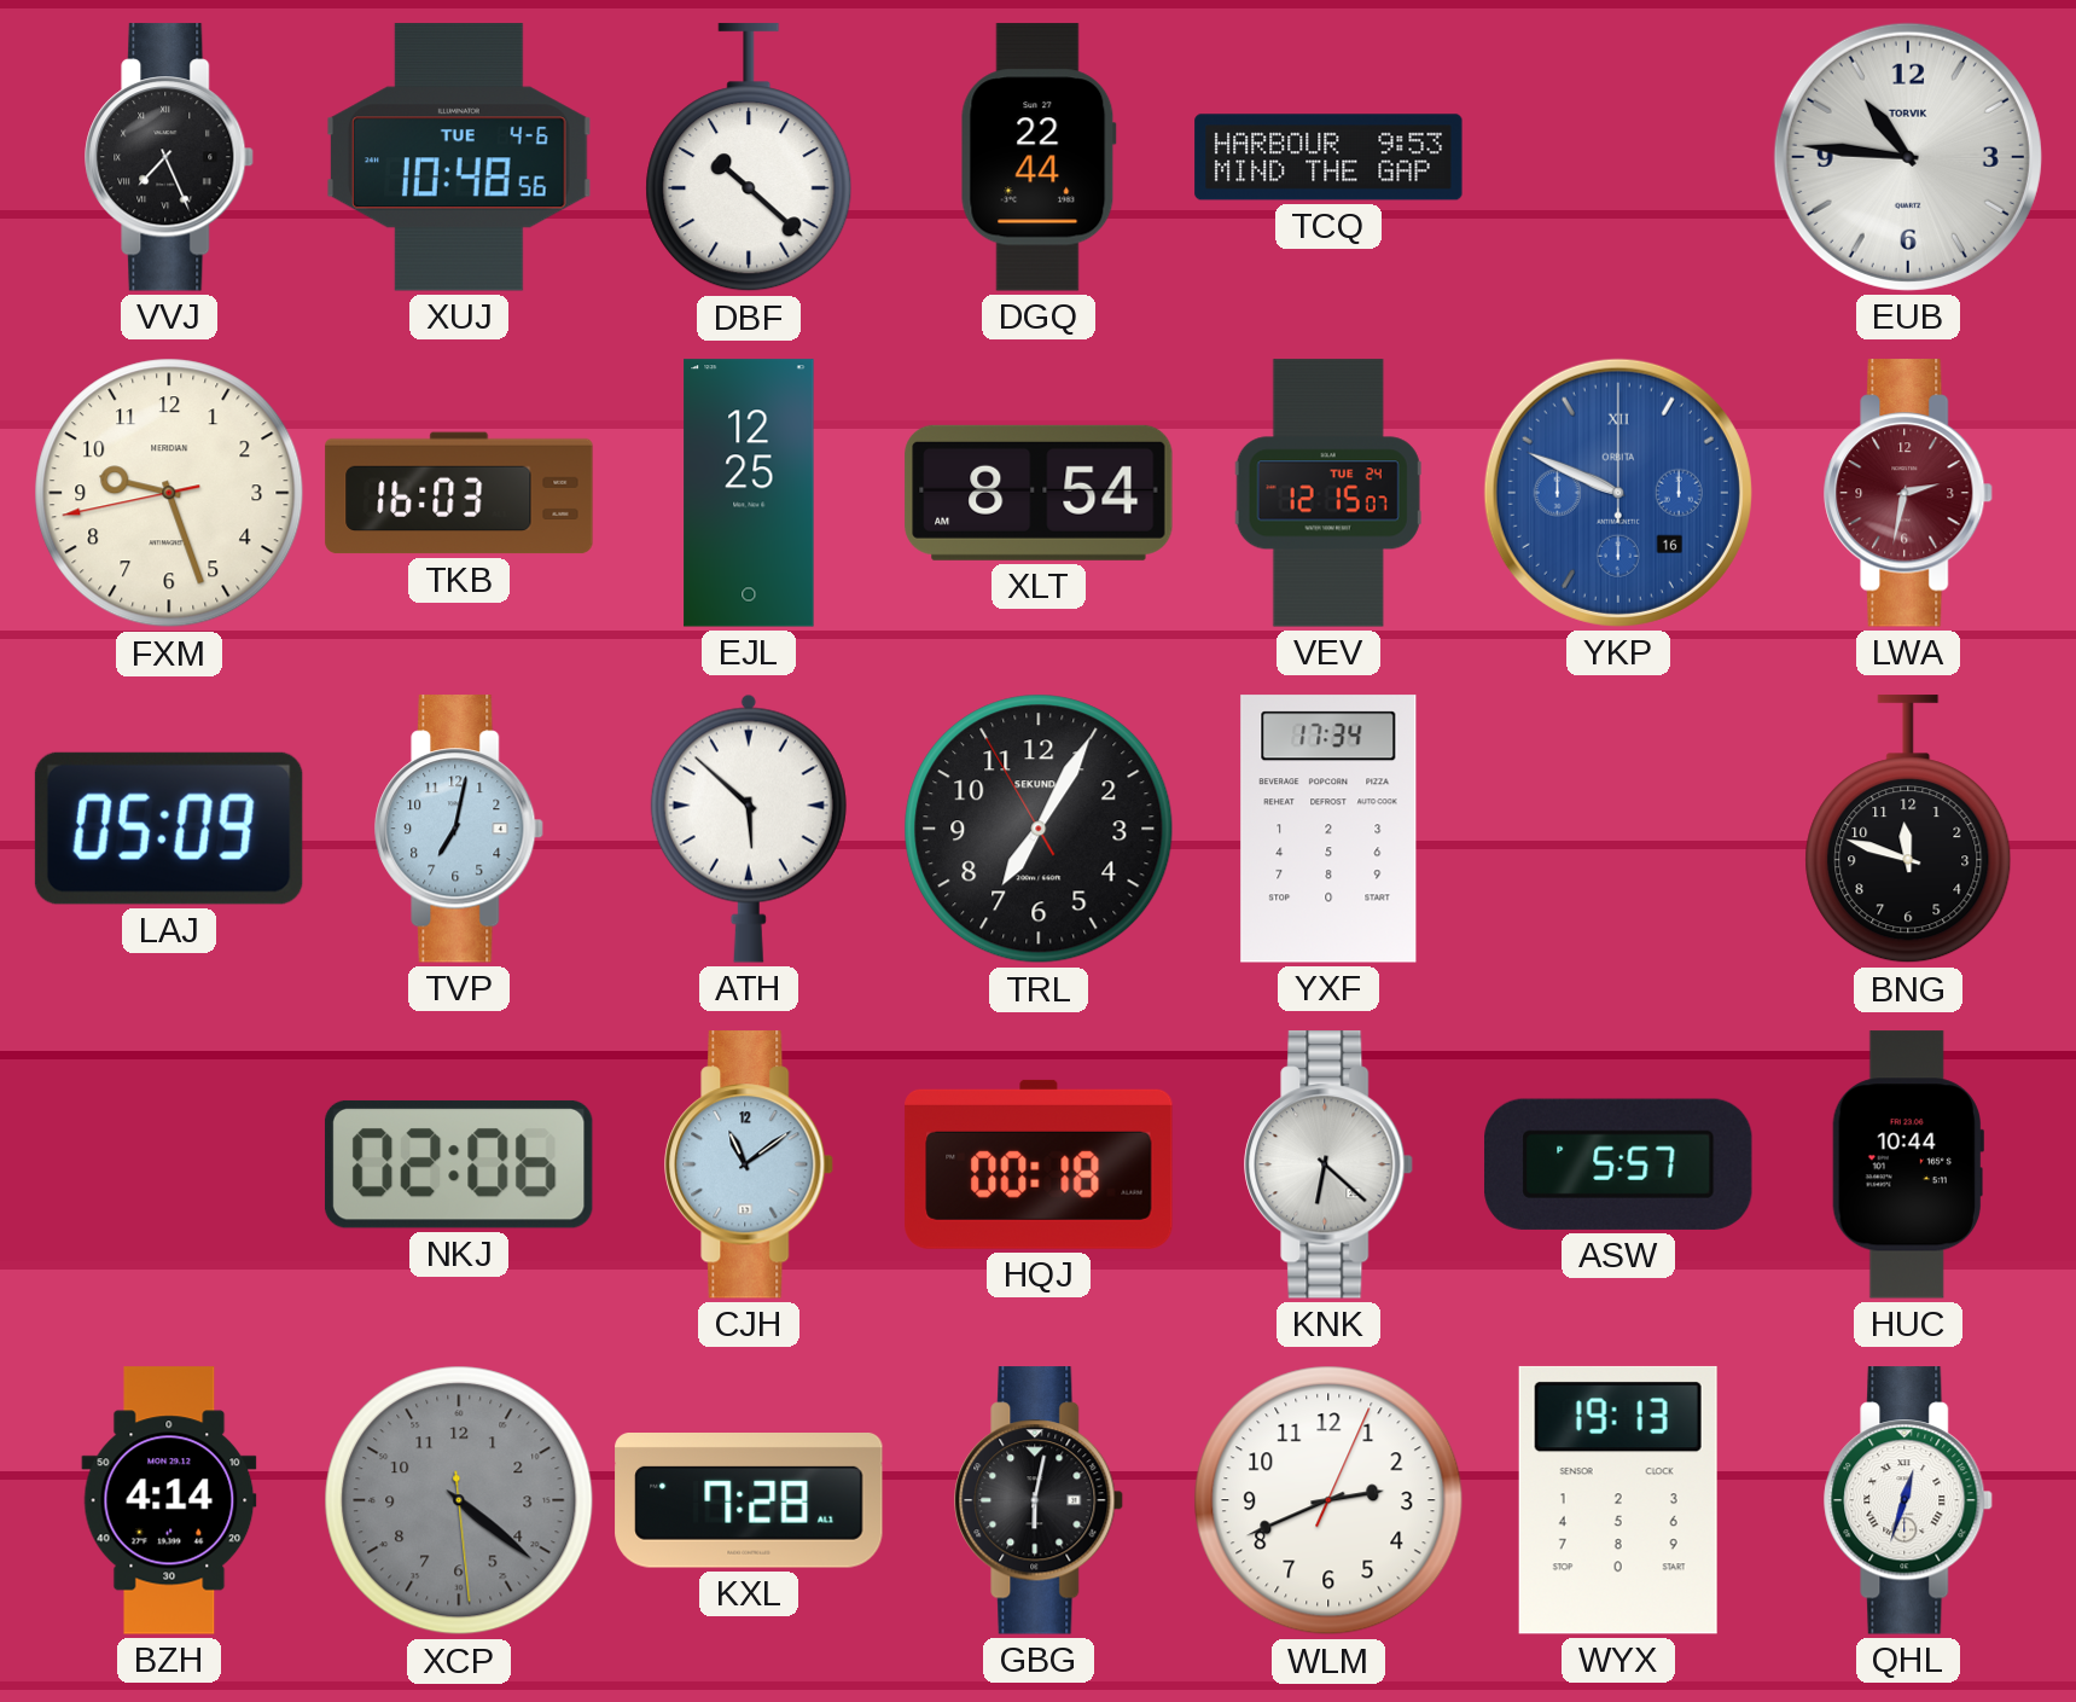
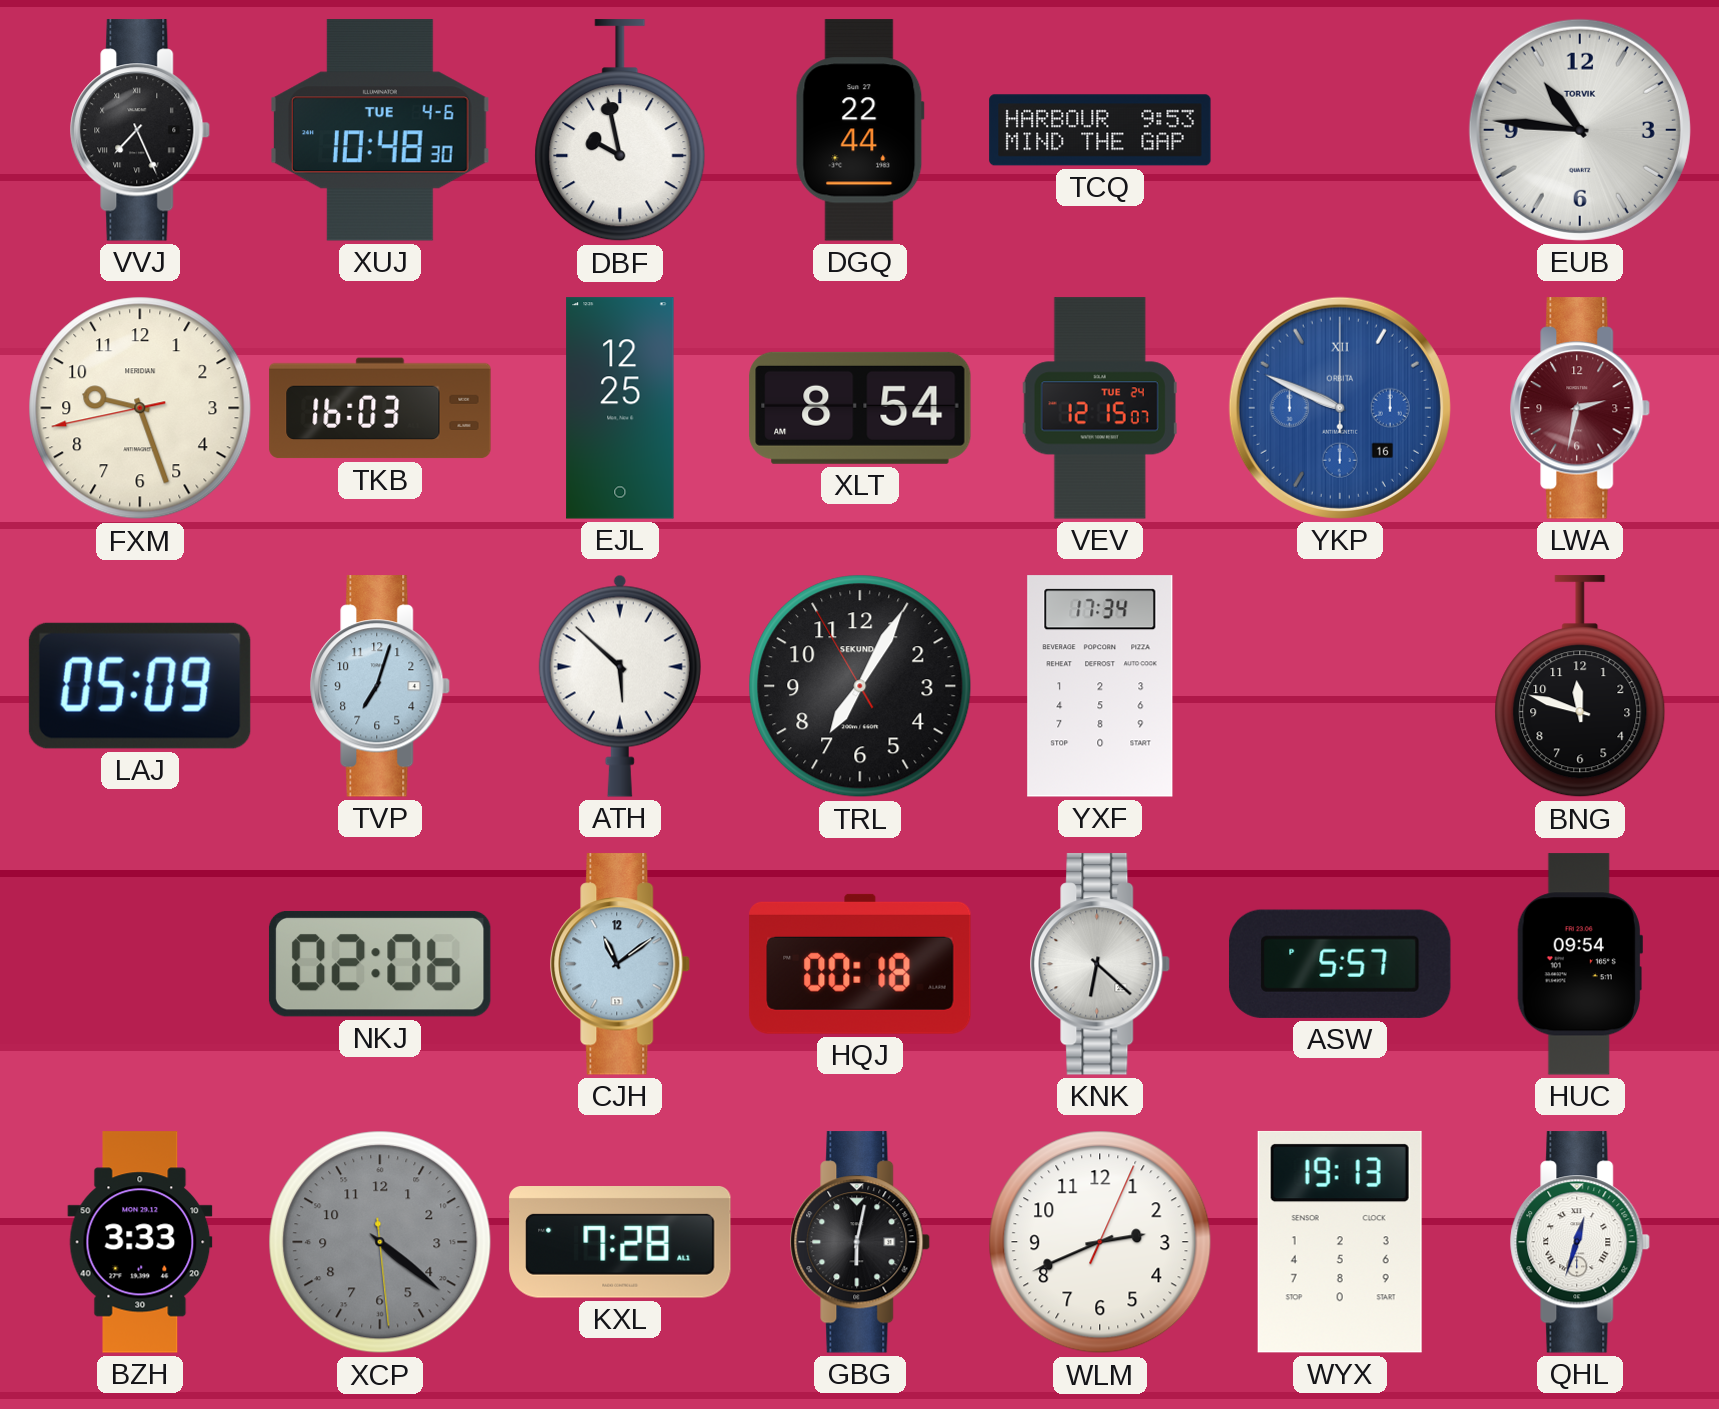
XUJ: 10:48:56 -> 10:48:30 (381, 130)
DBF: 10:22 -> 9:58 (620, 131)
TVP: 7:02 -> 7:03 (381, 686)
HUC: 10:44 -> 09:54 (1580, 964)
BZH: 4:14 -> 3:33 (140, 1242)
